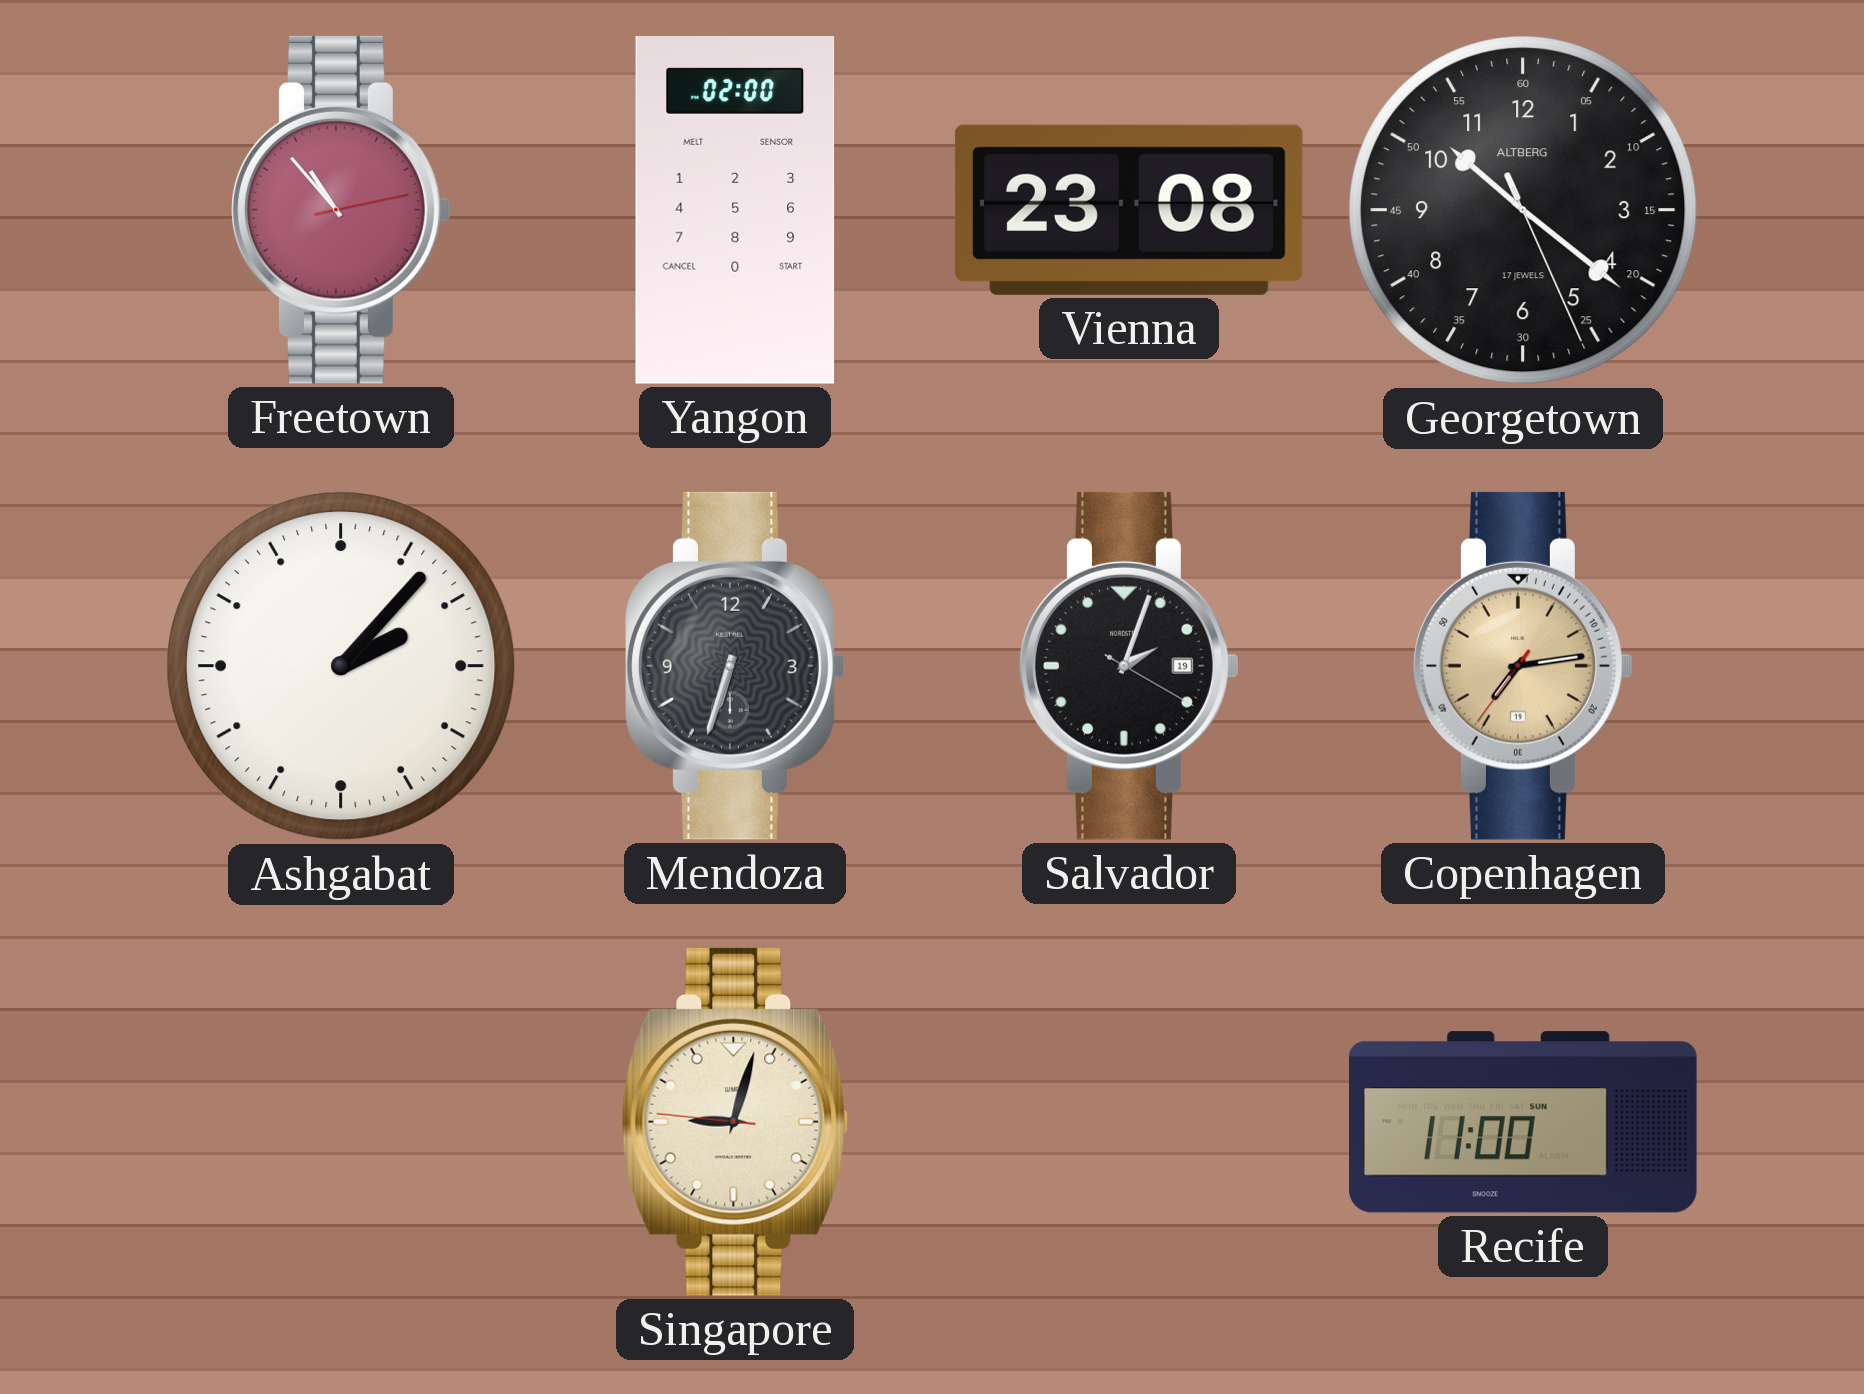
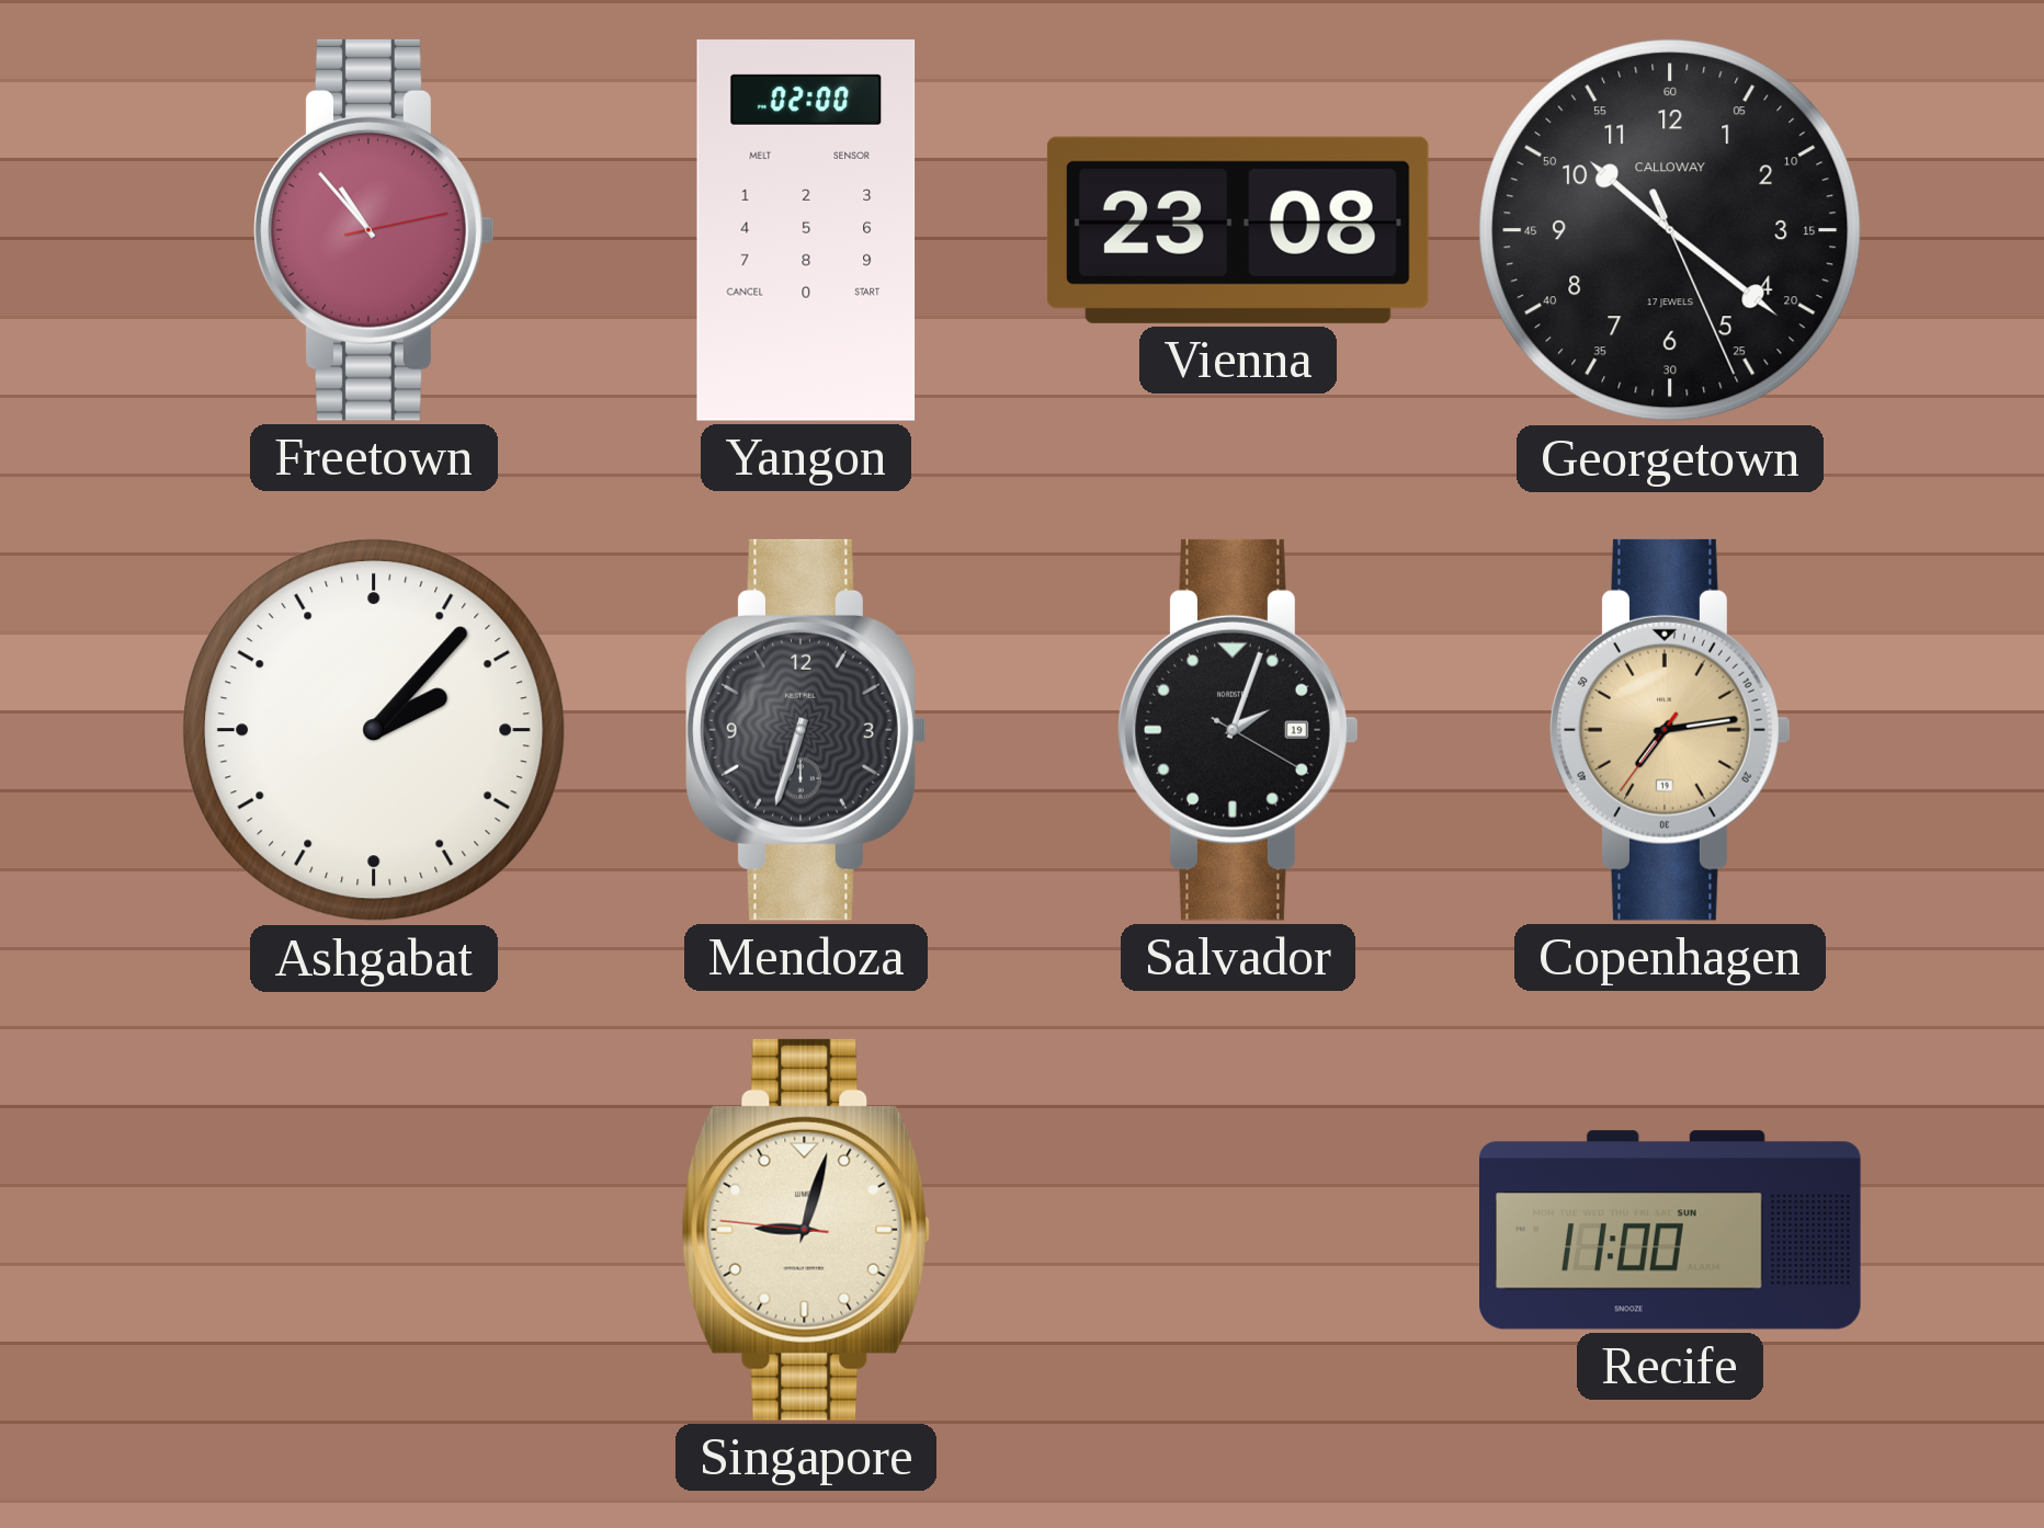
Georgetown brand: ALTBERG -> CALLOWAY (1670, 230)
